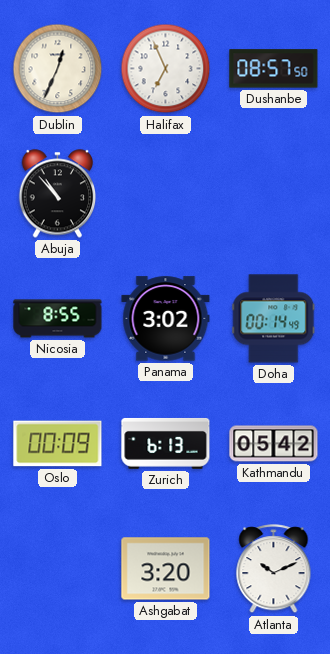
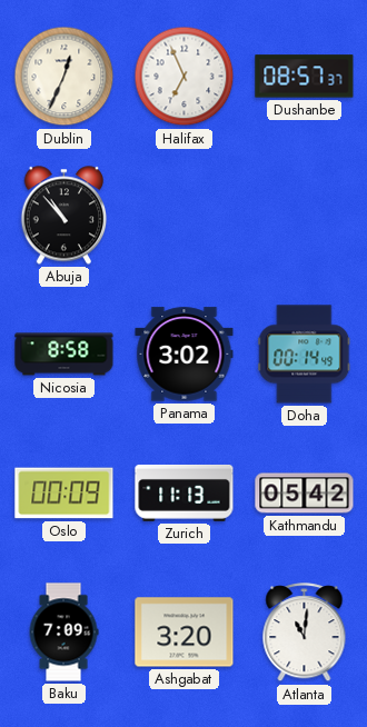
Dushanbe: 08:57:50 -> 08:57:37 (305, 77)
Nicosia: 8:55 -> 8:58 (65, 355)
Zurich: 6:13 -> 11:13 (185, 492)
Baku: none -> 7:09 (63, 633)
Atlanta: 10:11 -> 11:01 (305, 633)
